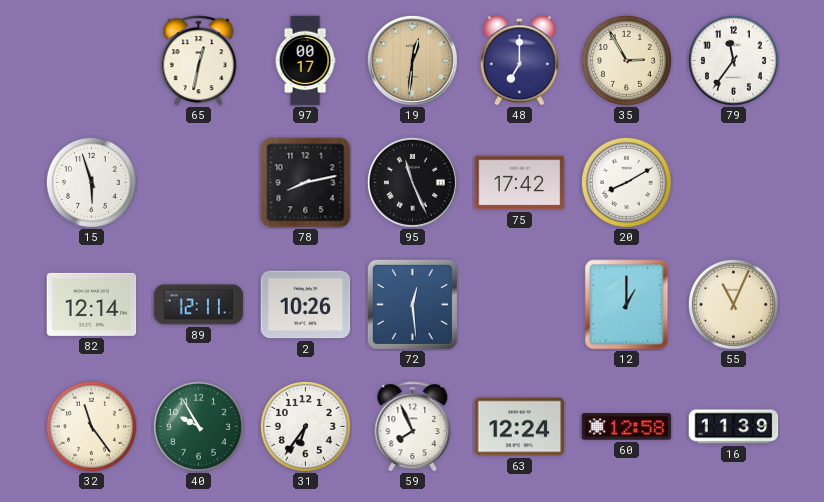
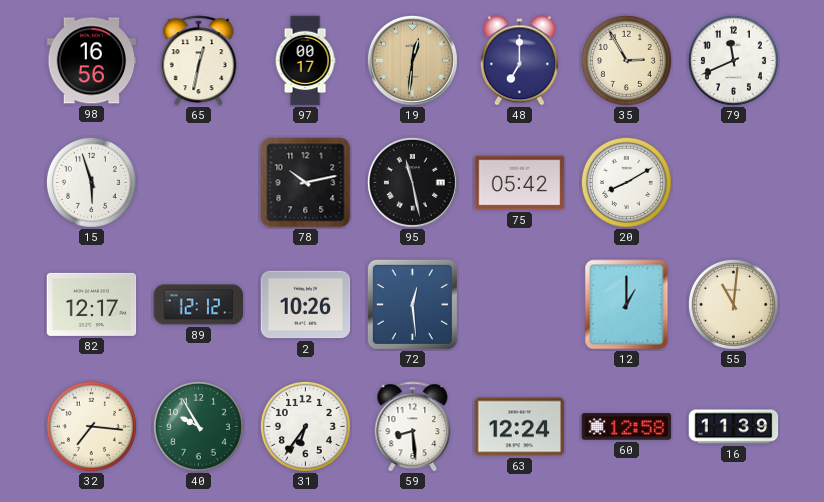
98: none -> 16:56 (92, 61)
79: 11:36 -> 11:41 (733, 60)
78: 8:13 -> 10:13 (306, 183)
95: 11:26 -> 11:28 (412, 182)
75: 17:42 -> 05:42 (520, 183)
82: 12:14 -> 12:17 (92, 304)
89: 12:11 -> 12:12 (199, 305)
55: 11:04 -> 11:01 (733, 304)
32: 11:24 -> 7:16 (91, 426)
59: 7:56 -> 8:29 (413, 427)
